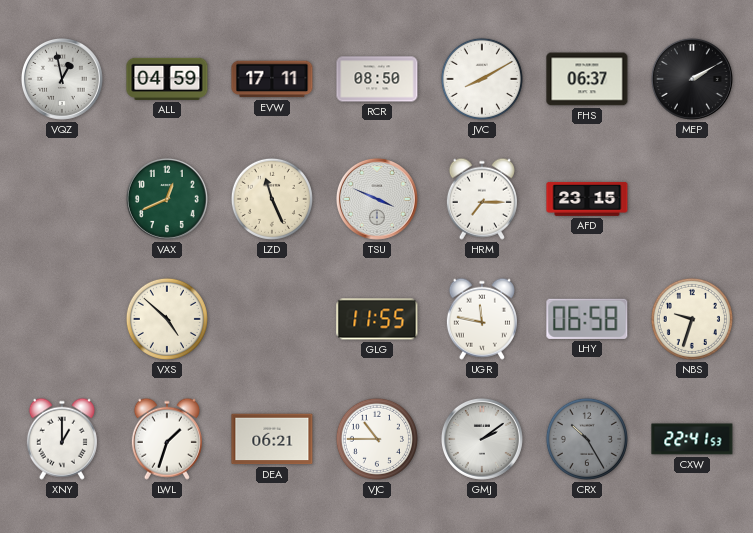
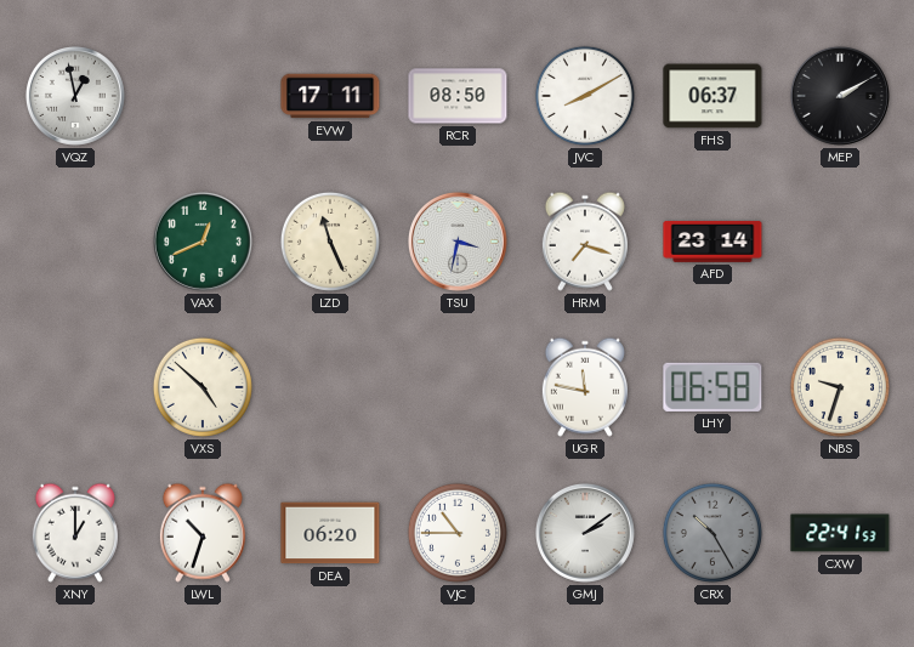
ALL: 04:59 -> none (167, 79)
TSU: 3:49 -> 3:32 (458, 242)
HRM: 7:15 -> 7:18 (585, 242)
AFD: 23:15 -> 23:14 (713, 242)
GLG: 11:55 -> none (377, 319)
LWL: 1:33 -> 10:33 (203, 533)
DEA: 06:21 -> 06:20 (330, 533)
